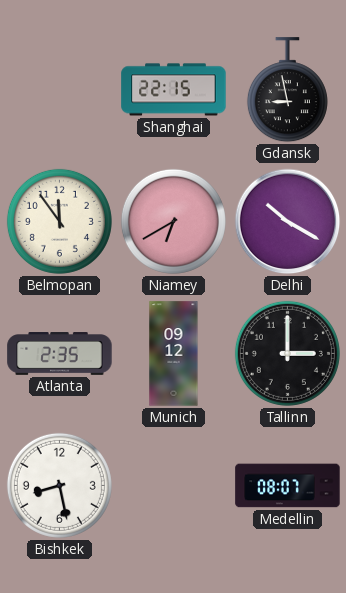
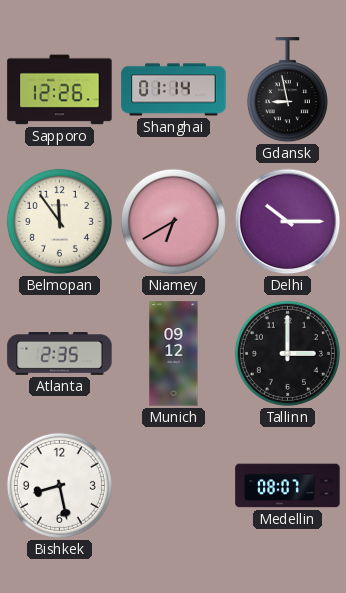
Sapporo: none -> 12:26 (60, 90)
Shanghai: 22:15 -> 01:14 (174, 90)
Delhi: 10:20 -> 10:15 (288, 222)
